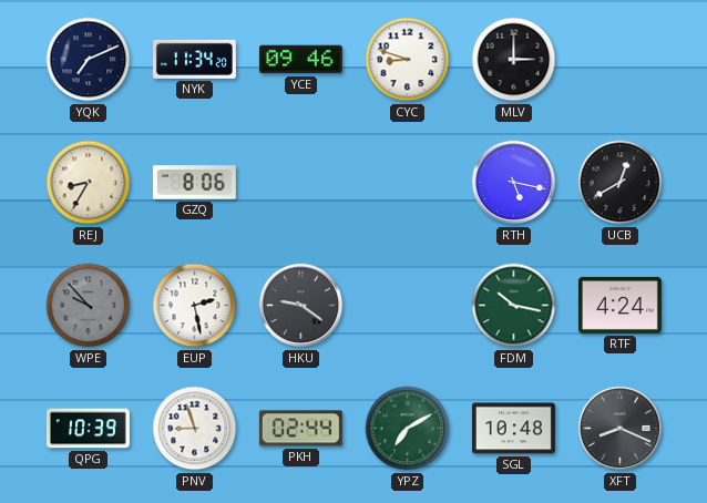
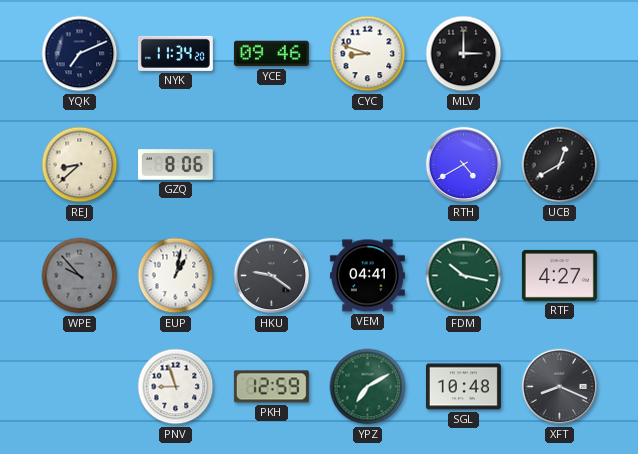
REJ: 8:35 -> 8:38 (80, 165)
RTH: 5:17 -> 4:40 (464, 165)
EUP: 2:28 -> 1:02 (176, 276)
VEM: none -> 04:41 (367, 276)
RTF: 4:24 -> 4:27 (559, 275)
QPG: 10:39 -> none (88, 429)
PKH: 02:44 -> 12:59 (271, 387)
